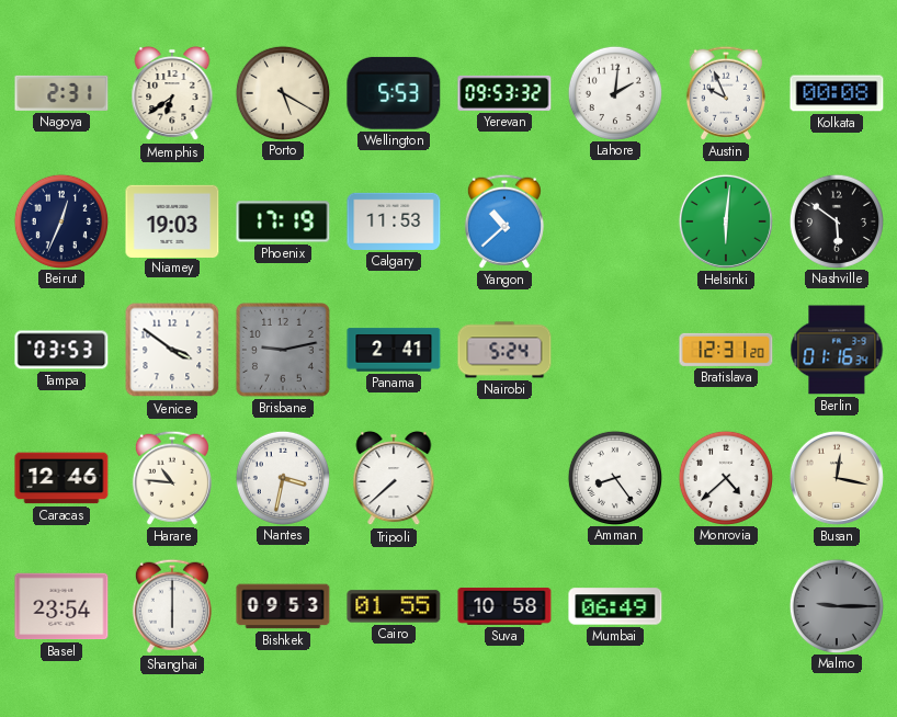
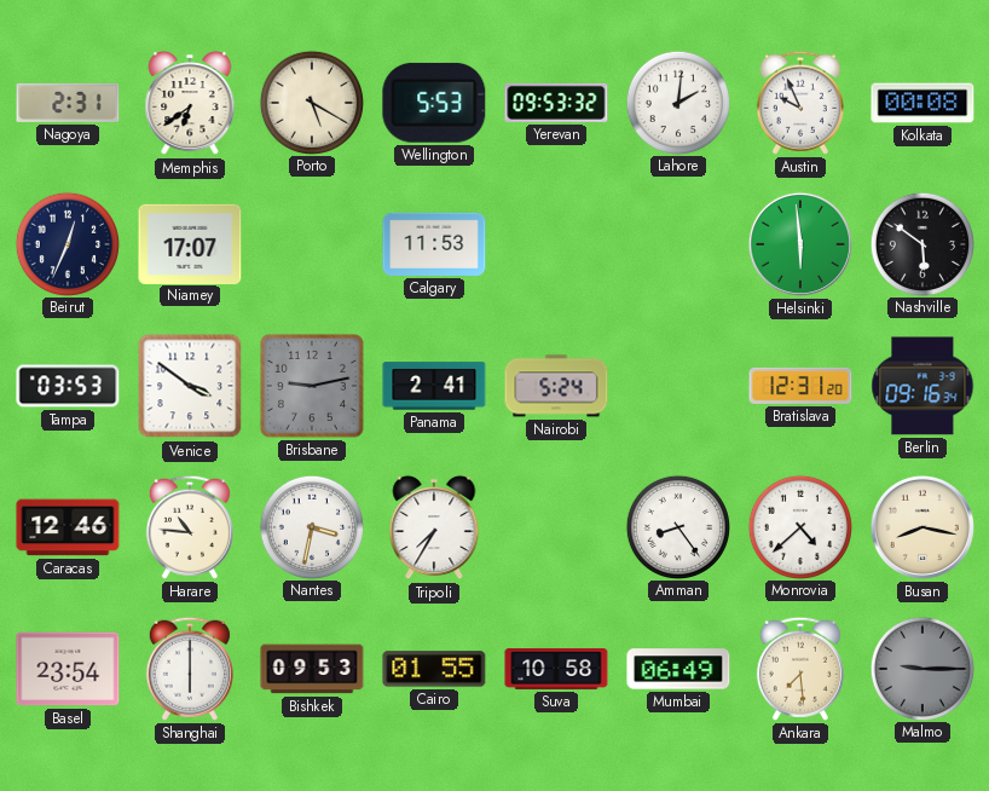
Niamey: 19:03 -> 17:07 (190, 243)
Phoenix: 17:19 -> none (283, 221)
Yangon: 10:38 -> none (504, 221)
Helsinki: 6:01 -> 5:59 (800, 244)
Berlin: 01:16 -> 09:16 (923, 386)
Tripoli: 7:38 -> 7:35 (434, 527)
Busan: 12:17 -> 8:17 (923, 527)
Ankara: none -> 7:29 (800, 669)
